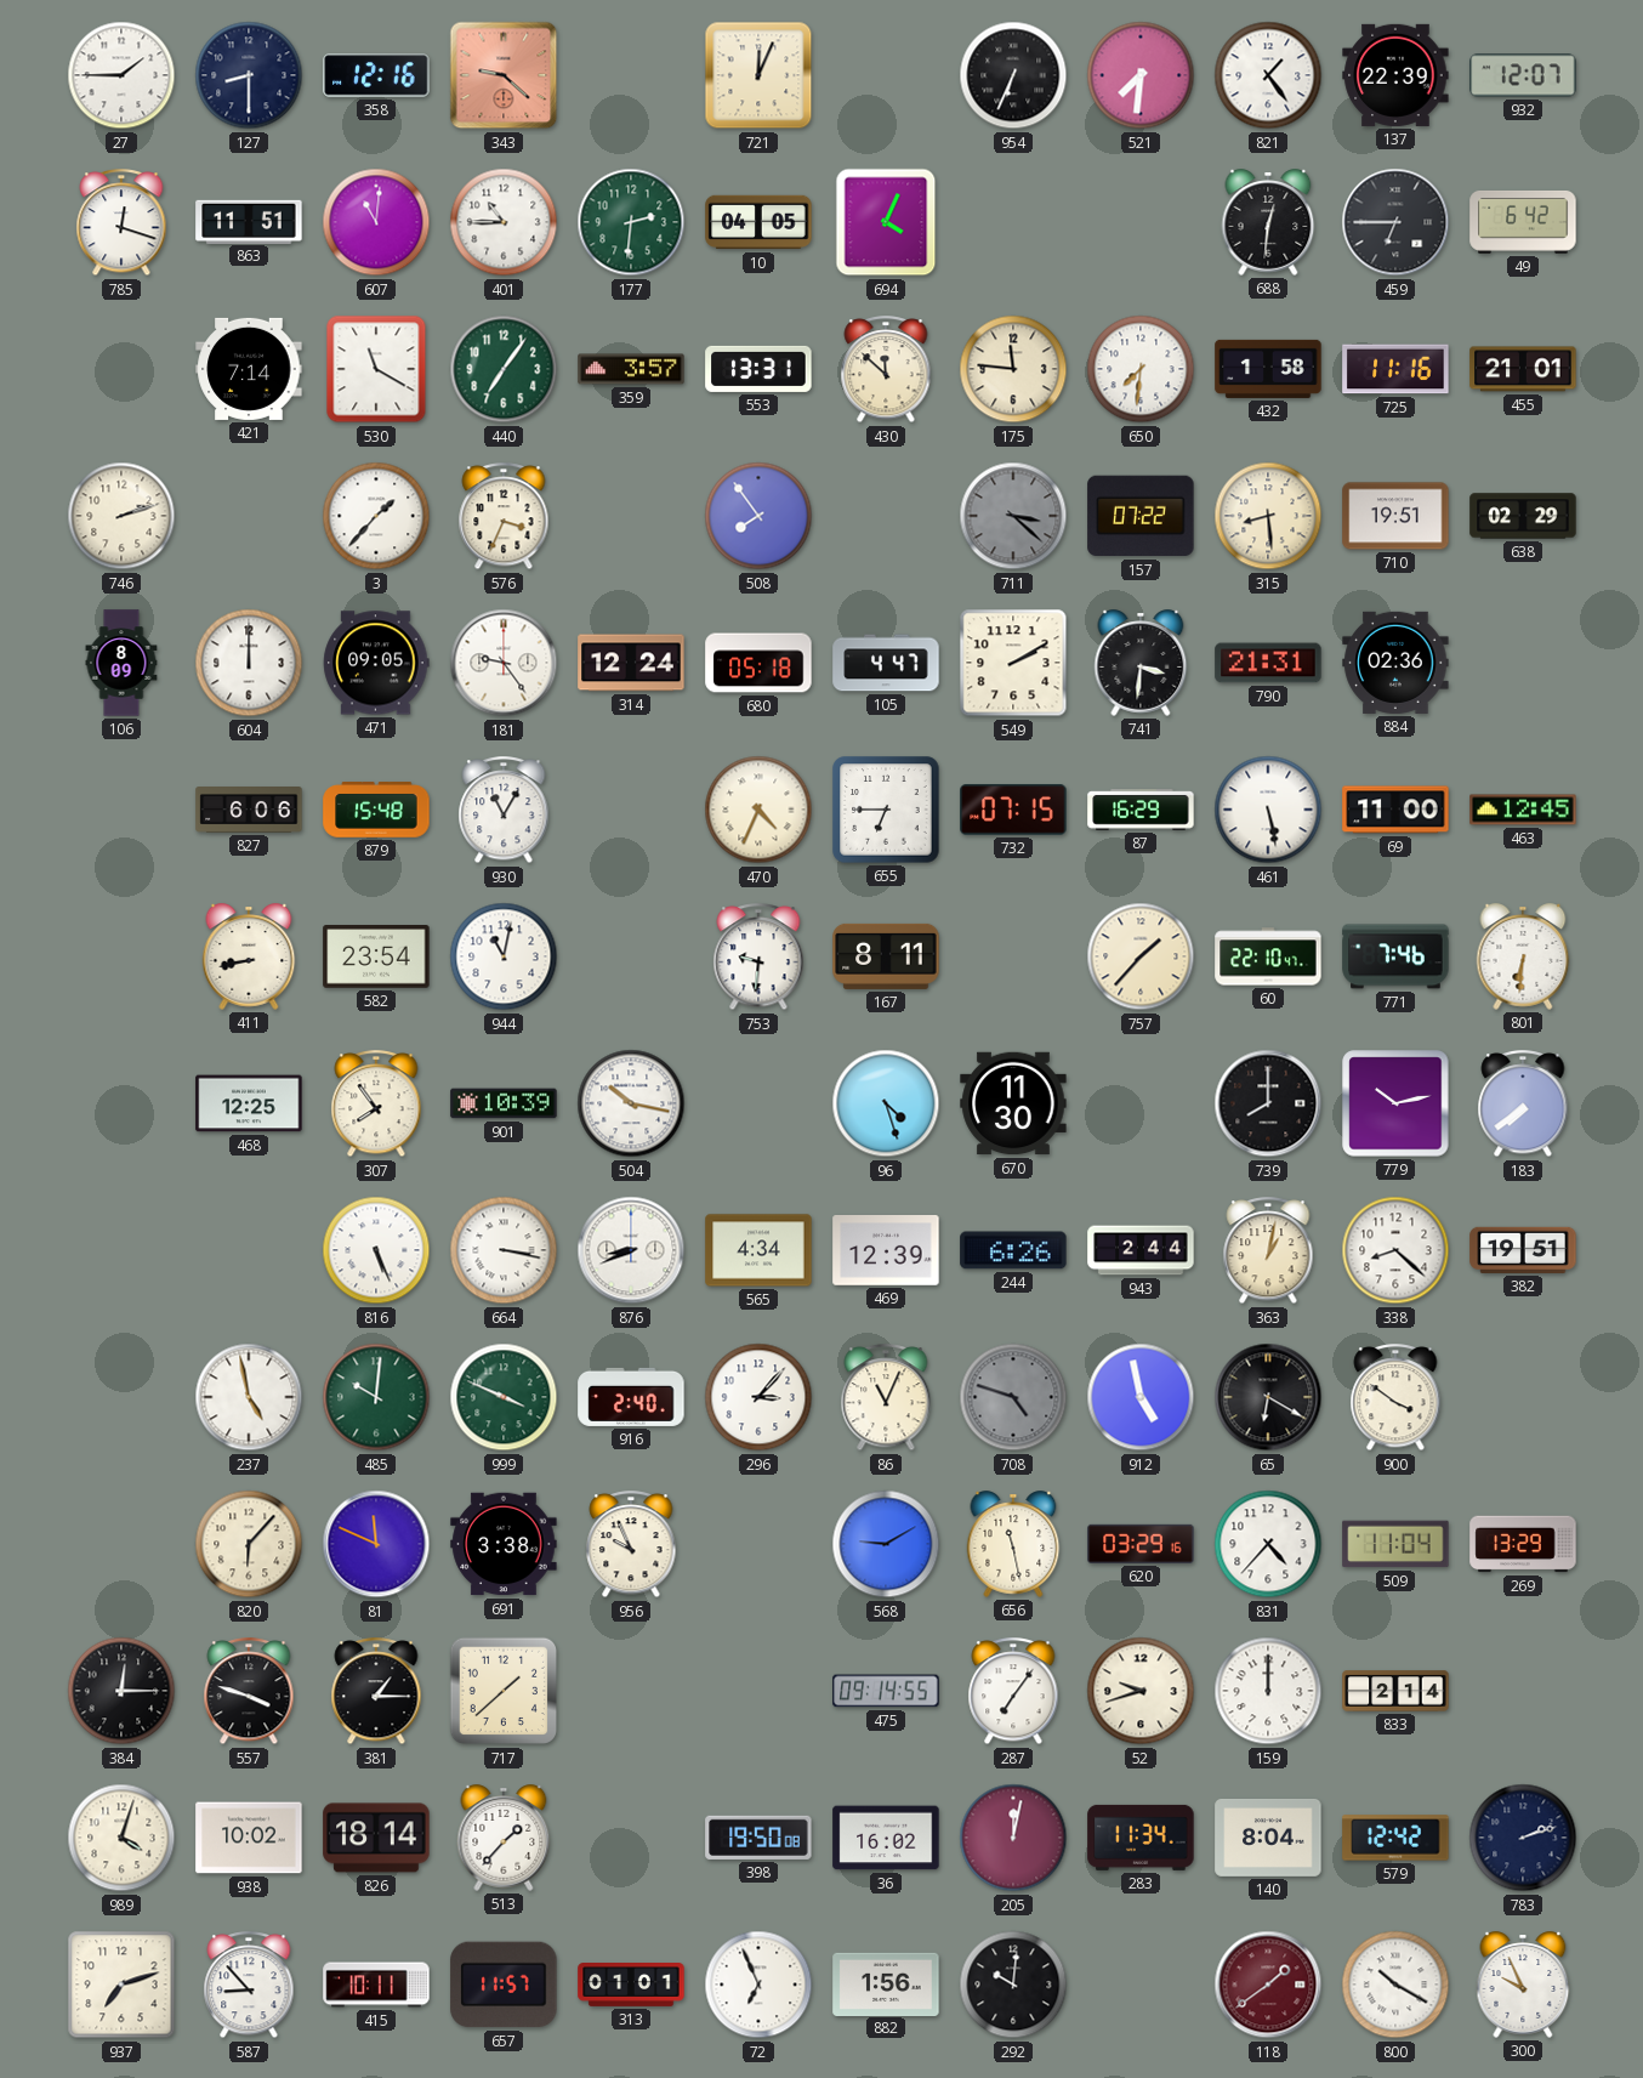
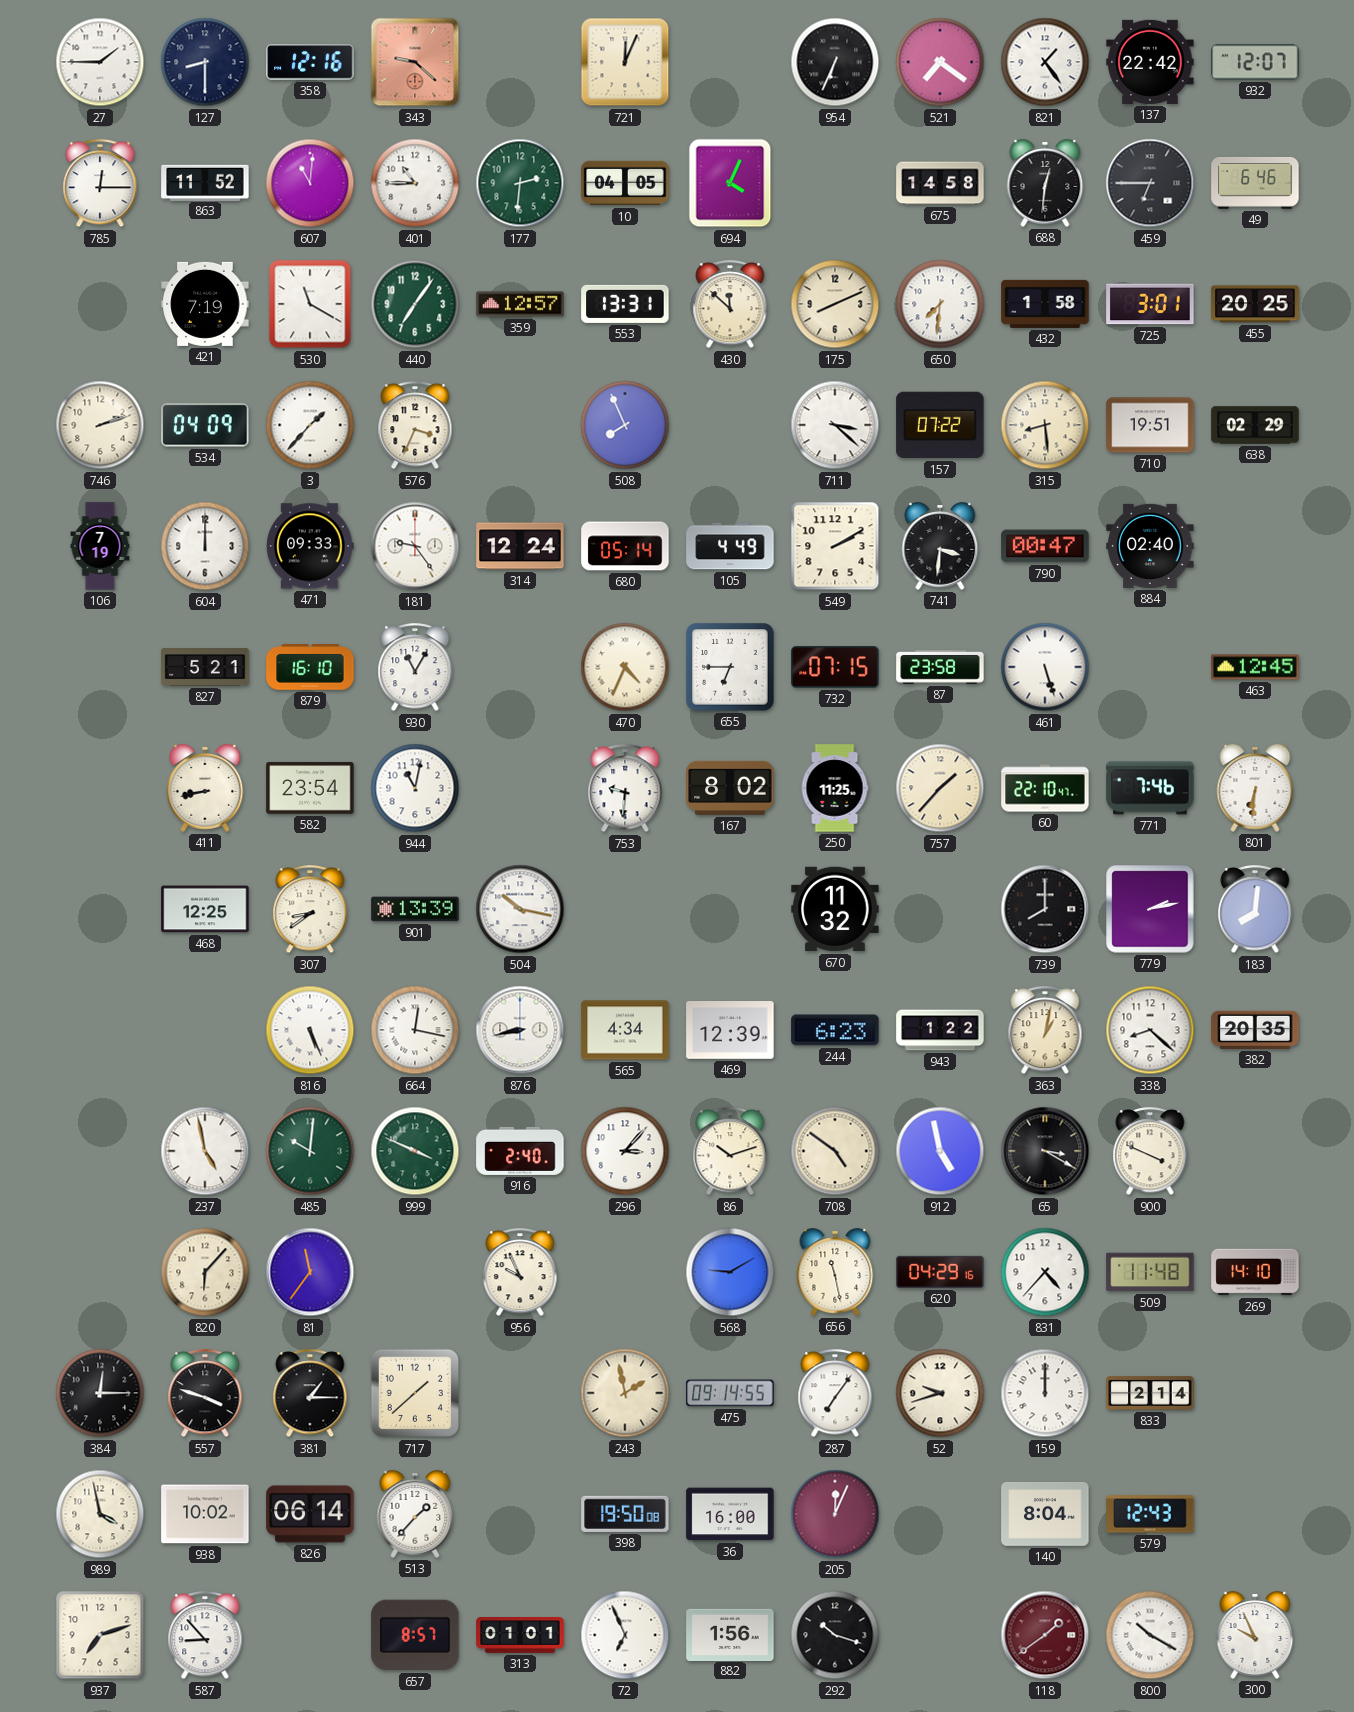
521: 7:31 -> 7:21 (940, 62)
137: 22:39 -> 22:42 (1150, 62)
785: 12:18 -> 12:15 (100, 184)
863: 11:51 -> 11:52 (205, 182)
675: none -> 14:58 (940, 183)
49: 6:42 -> 6:46 (1255, 183)
421: 7:14 -> 7:19 (205, 304)
359: 3:57 -> 12:57 (520, 304)
175: 11:46 -> 8:11 (835, 304)
725: 11:16 -> 3:01 (1150, 304)
455: 21:01 -> 20:25 (1255, 304)
534: none -> 04:09 (205, 425)
508: 7:54 -> 7:56 (625, 425)
711 dial: grey -> white (835, 425)
106: 8:09 -> 7:19 (100, 546)
471: 09:05 -> 09:33 (310, 546)
680: 05:18 -> 05:14 (625, 546)
105: 4:47 -> 4:49 (730, 546)
790: 21:31 -> 00:47 (1045, 546)
884: 02:36 -> 02:40 (1150, 546)
827: 6:06 -> 5:21 (205, 668)
879: 15:48 -> 16:10 (310, 667)
87: 16:29 -> 23:58 (940, 668)
461: 5:28 -> 5:27 (1045, 667)
69: 11:00 -> none (1395, 810)
167: 8:11 -> 8:02 (730, 788)
250: none -> 11:25 (835, 788)
307: 7:54 -> 8:39 (310, 910)
901: 10:39 -> 13:39 (415, 909)
96: 4:27 -> none (886, 1103)
670: 11:30 -> 11:32 (835, 909)
779: 10:13 -> 2:13 (1150, 909)
183: 7:39 -> 8:01 (1255, 910)
664: 3:17 -> 12:17 (415, 1030)
876: 8:41 -> 8:43 (520, 1030)
244: 6:26 -> 6:23 (835, 1030)
943: 2:44 -> 1:22 (940, 1030)
382: 19:51 -> 20:35 (1255, 1030)
86: 11:04 -> 10:12 (730, 1152)
708: 4:48 -> 4:51 (835, 1151)
708 dial: grey -> cream (835, 1151)
65: 6:20 -> 3:20 (1045, 1151)
900: 3:51 -> 3:49 (1150, 1152)
81: 11:49 -> 11:36 (310, 1272)
691: 3:38 -> none (504, 1544)
620: 03:29 -> 04:29 (940, 1272)
509: 11:04 -> 11:48 (1150, 1272)
269: 13:29 -> 14:10 (1255, 1272)
243: none -> 1:58 (625, 1393)
989: 4:03 -> 3:58 (100, 1514)
826: 18:14 -> 06:14 (310, 1514)
36: 16:02 -> 16:00 (730, 1514)
205: 12:02 -> 12:04 (835, 1514)
283: 11:34 -> none (1141, 1838)
579: 12:42 -> 12:43 (1150, 1514)
783: 2:12 -> none (1523, 1838)
415: 10:11 -> none (376, 1985)
657: 11:57 -> 8:57 (415, 1635)
292: 10:01 -> 10:18 (835, 1635)
